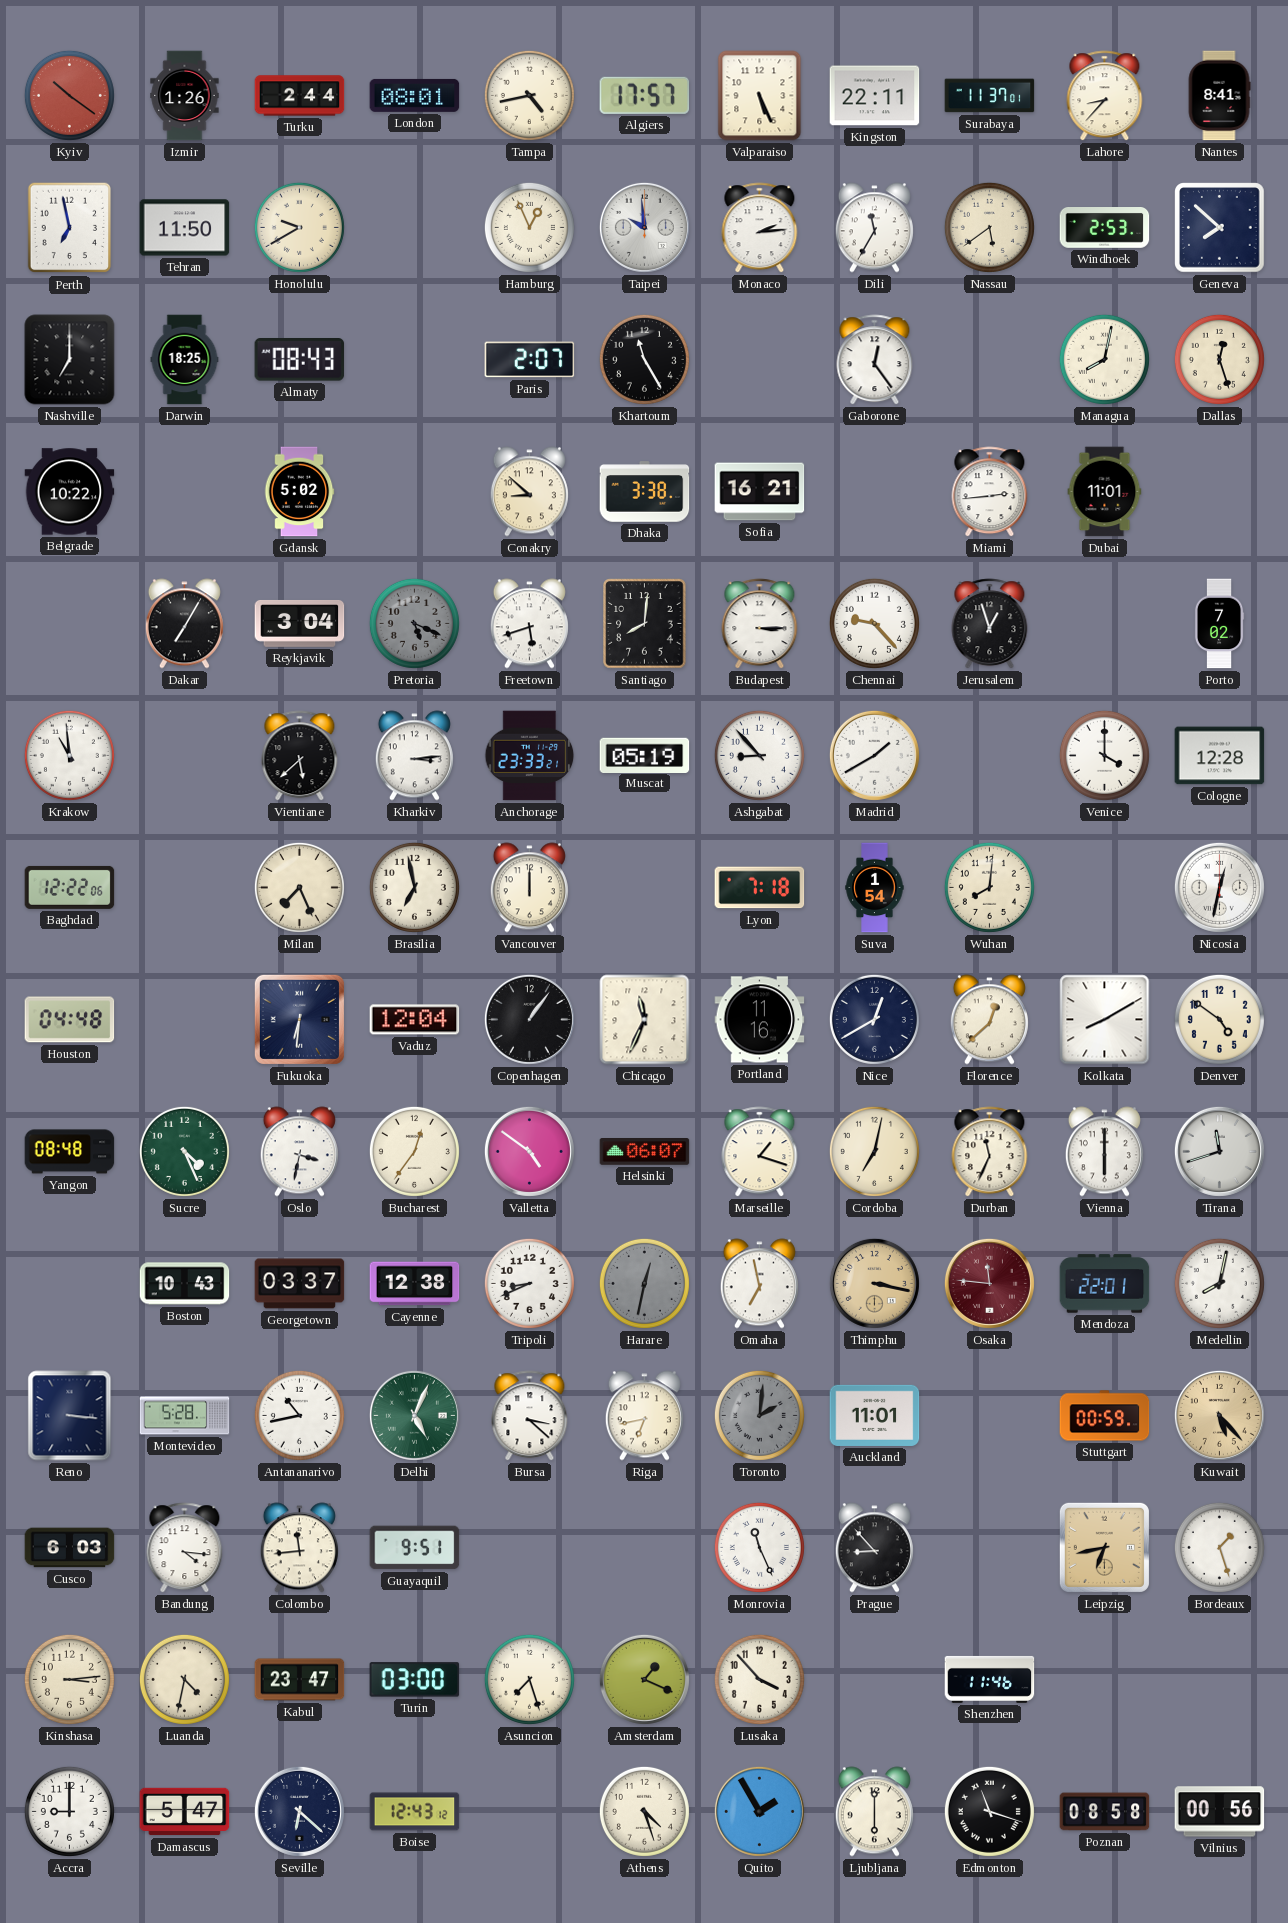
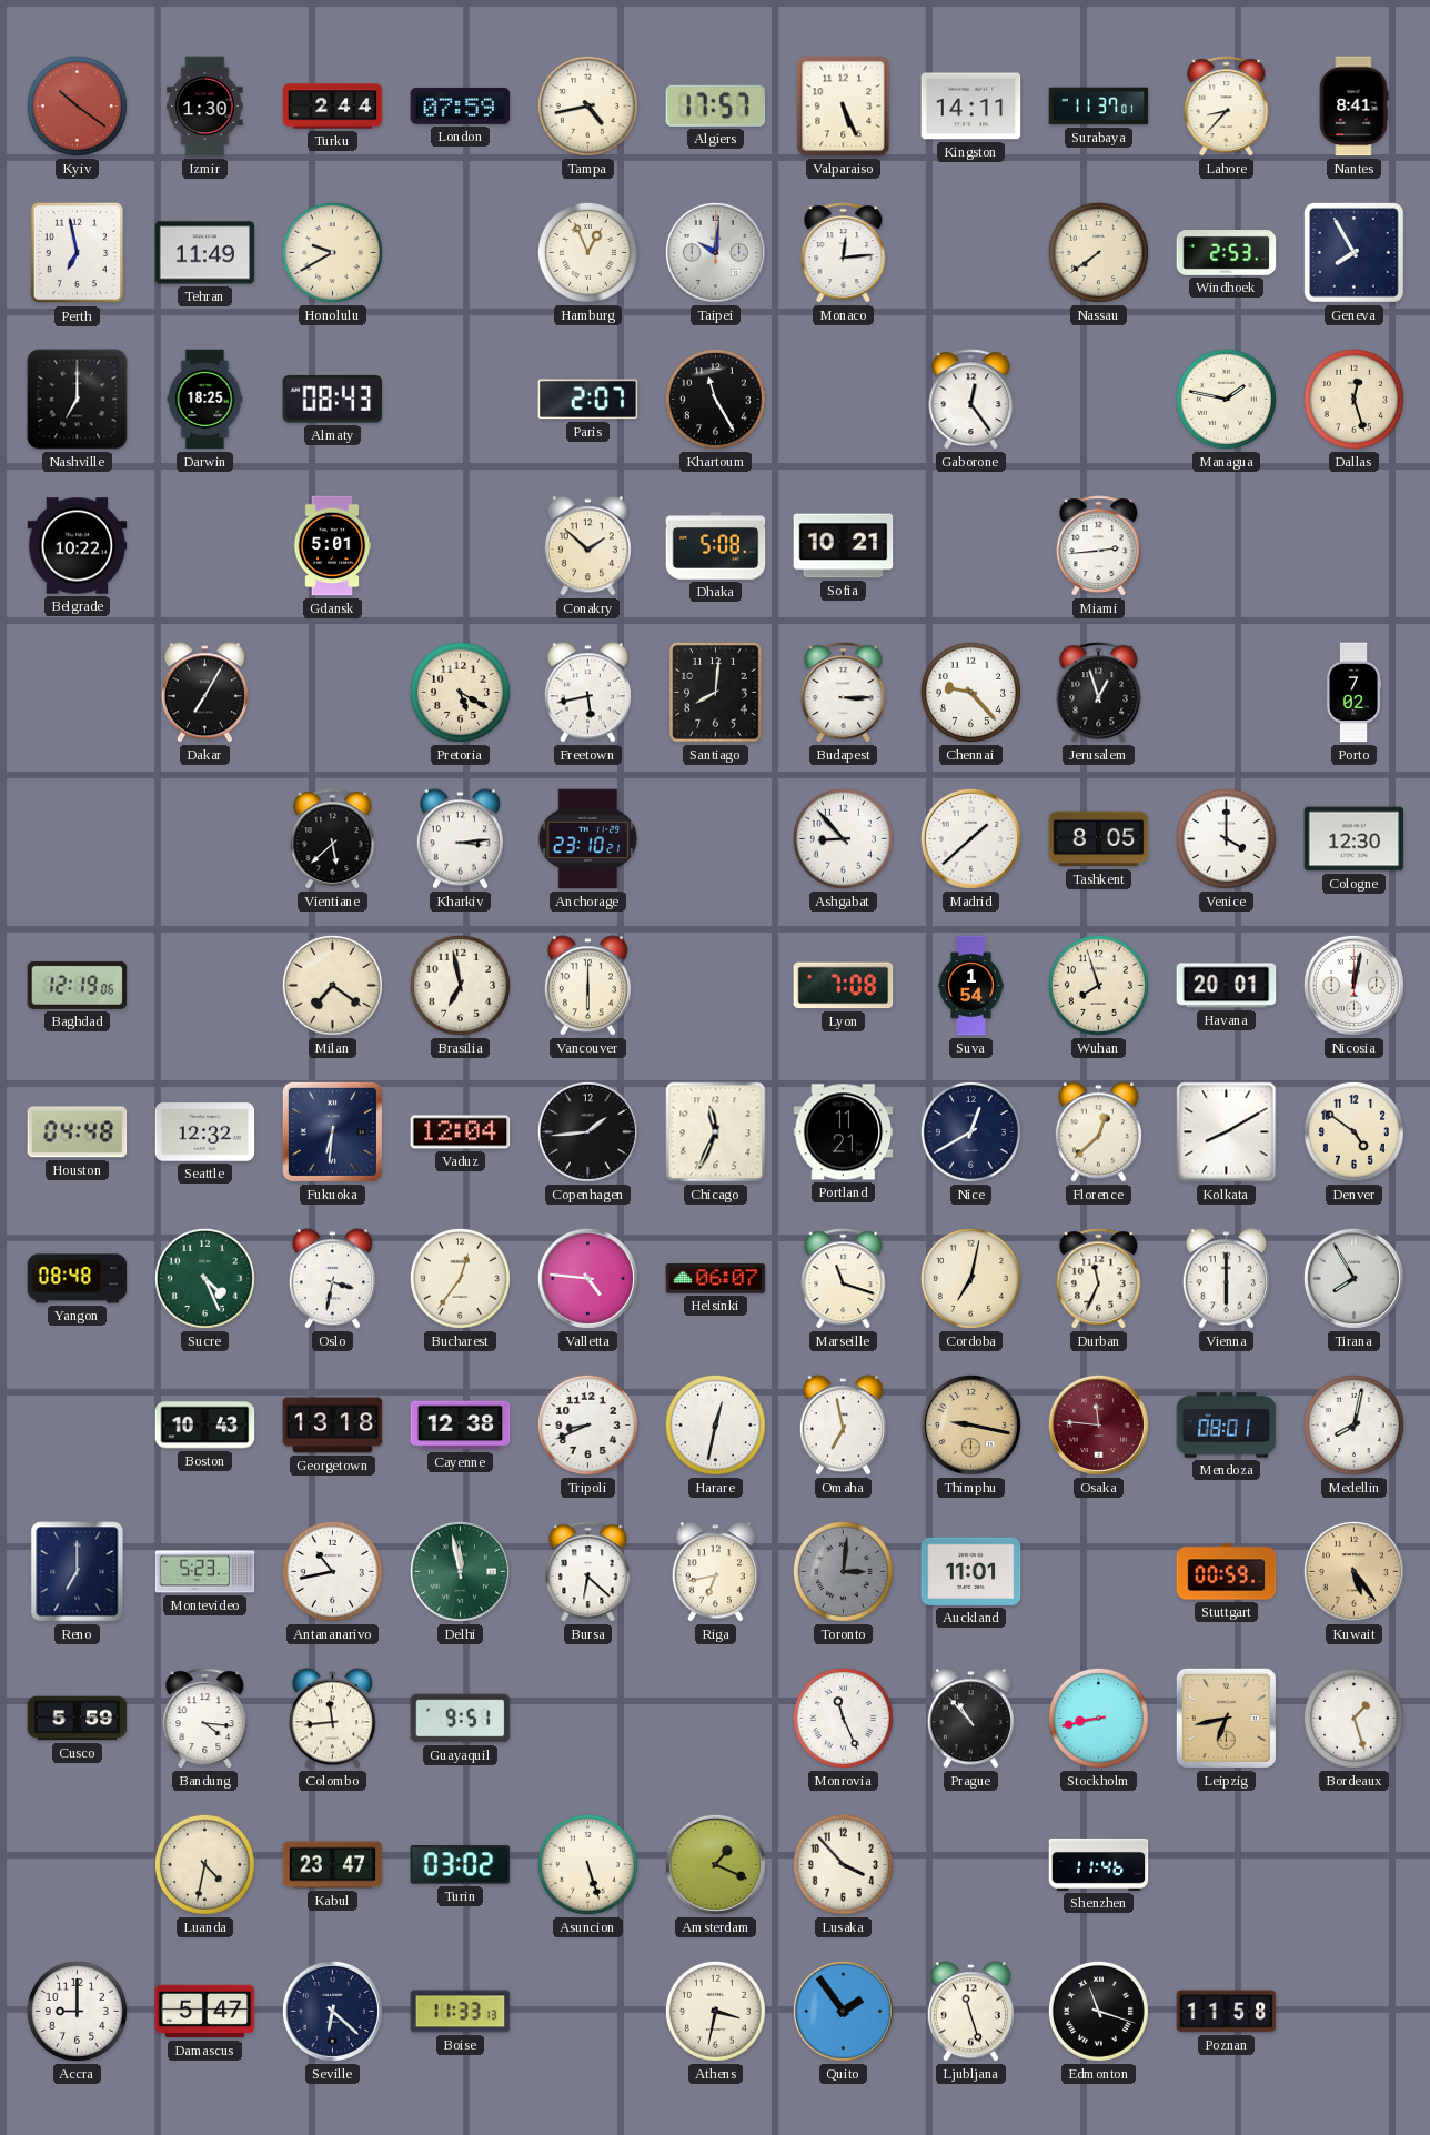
Izmir: 1:26 -> 1:30 (205, 107)
London: 08:01 -> 07:59 (461, 105)
Kingston: 22:11 -> 14:11 (971, 107)
Tehran: 11:50 -> 11:49 (205, 253)
Taipei: 9:59 -> 10:01 (715, 252)
Monaco: 2:14 -> 12:14 (844, 253)
Dili: 11:35 -> none (874, 228)
Nassau: 5:39 -> 7:39 (1098, 252)
Geneva: 7:52 -> 7:55 (1355, 253)
Managua: 8:02 -> 1:47 (1226, 399)
Gdansk: 5:02 -> 5:01 (332, 546)
Conakry: 8:52 -> 1:52 (587, 546)
Dhaka: 3:38 -> 5:08 (716, 546)
Sofia: 16:21 -> 10:21 (844, 546)
Dubai: 11:01 -> none (1105, 492)
Reykjavik: 3:04 -> none (300, 623)
Pretoria: 5:19 -> 5:20 (460, 692)
Pretoria dial: grey -> cream (460, 692)
Freetown: 5:42 -> 5:43 (587, 693)
Krakow: 10:59 -> none (69, 755)
Anchorage: 23:33 -> 23:10 (588, 839)
Muscat: 05:19 -> none (645, 755)
Madrid: 1:40 -> 1:38 (970, 838)
Tashkent: none -> 8:05 (1099, 839)
Cologne: 12:28 -> 12:30 (1355, 839)
Baghdad: 12:22 -> 12:19 (78, 985)
Milan: 7:26 -> 7:21 (332, 985)
Vancouver: 12:00 -> 6:00 (587, 986)
Lyon: 7:18 -> 7:08 (844, 986)
Wuhan: 8:01 -> 7:57 (1098, 985)
Havana: none -> 20:01 (1227, 986)
Nicosia: 12:32 -> 12:02 (1353, 985)
Seattle: none -> 12:32 (205, 1132)
Copenhagen: 1:06 -> 1:44 (587, 1131)
Portland: 11:16 -> 11:21 (844, 1132)
Valletta: 4:51 -> 4:46 (587, 1278)
Marseille: 1:18 -> 11:18 (844, 1279)
Tirana: 11:42 -> 7:55 (1353, 1278)
Georgetown: 03:37 -> 13:18 (333, 1426)
Harare dial: grey -> white (715, 1424)
Thimphu: 3:17 -> 9:17 (970, 1424)
Mendoza: 22:01 -> 08:01 (1227, 1426)
Reno: 3:16 -> 7:00 (78, 1572)
Montevideo: 5:28 -> 5:23 (205, 1572)
Delhi: 5:04 -> 11:58 (460, 1571)
Bursa: 3:22 -> 6:22 (588, 1572)
Toronto: 2:01 -> 3:01 (843, 1571)
Kuwait: 5:23 -> 5:24 (1353, 1571)
Cusco: 6:03 -> 5:59 (78, 1719)
Prague: 8:53 -> 10:53 (970, 1719)
Stockholm: none -> 8:43 (1098, 1718)
Kinshasa: 3:14 -> none (69, 1679)
Turin: 03:00 -> 03:02 (461, 1865)
Asuncion: 7:27 -> 5:27 (587, 1864)
Boise: 12:43 -> 11:33 (461, 2012)
Athens: 4:27 -> 3:32 (715, 2011)
Quito: 1:55 -> 1:54 (843, 2011)
Ljubljana: 6:00 -> 11:27 (970, 2012)
Poznan: 08:58 -> 11:58 (1227, 2012)
Vilnius: 00:56 -> none (1220, 1812)
